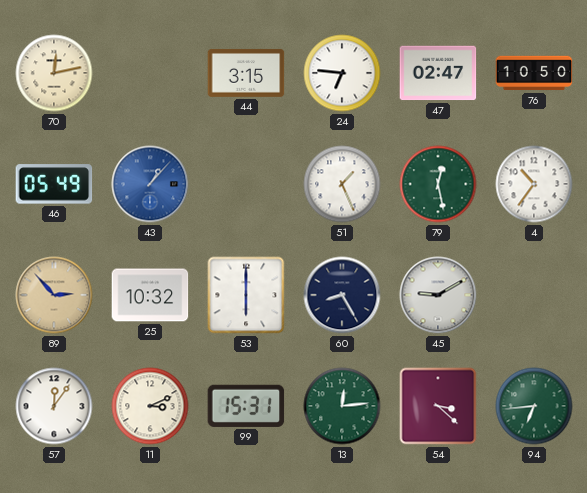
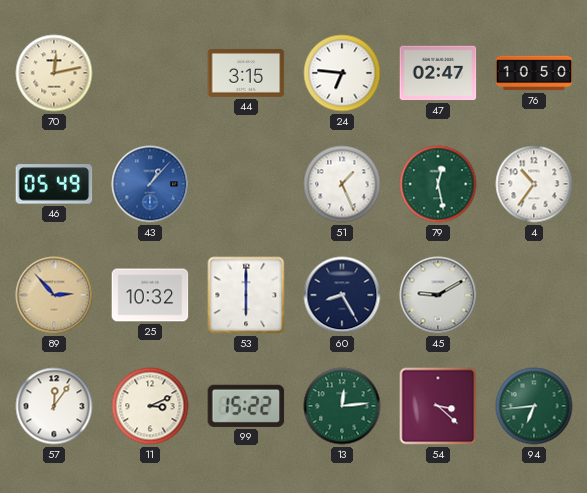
99: 15:31 -> 15:22 (246, 406)
